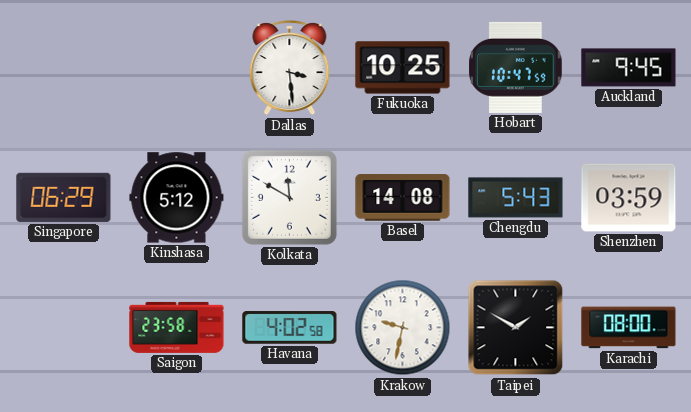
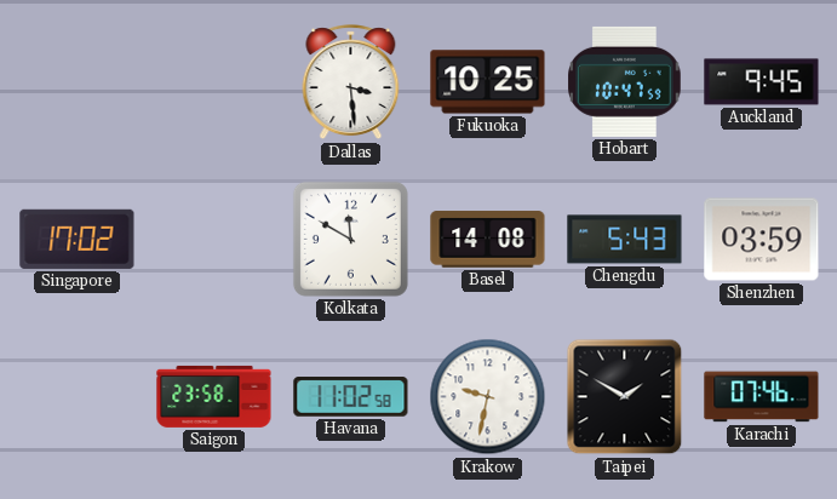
Singapore: 06:29 -> 17:02 (78, 239)
Kinshasa: 5:12 -> none (177, 198)
Havana: 4:02 -> 11:02 (351, 397)
Karachi: 08:00 -> 07:46 (762, 397)
